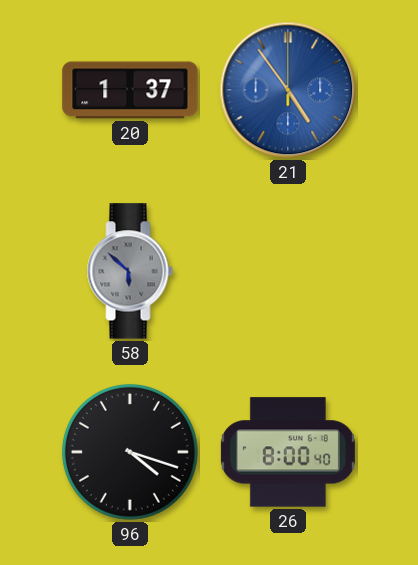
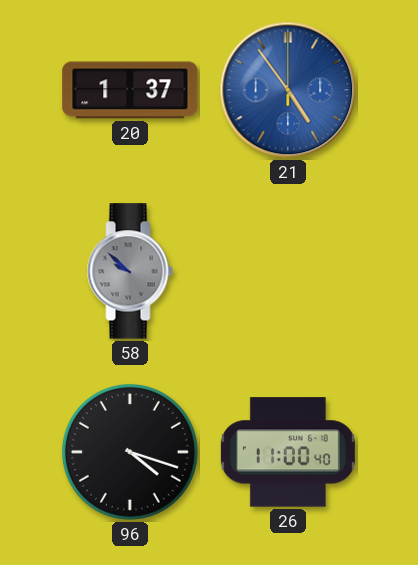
58: 5:52 -> 9:52 (130, 271)
26: 8:00 -> 11:00 (288, 452)
